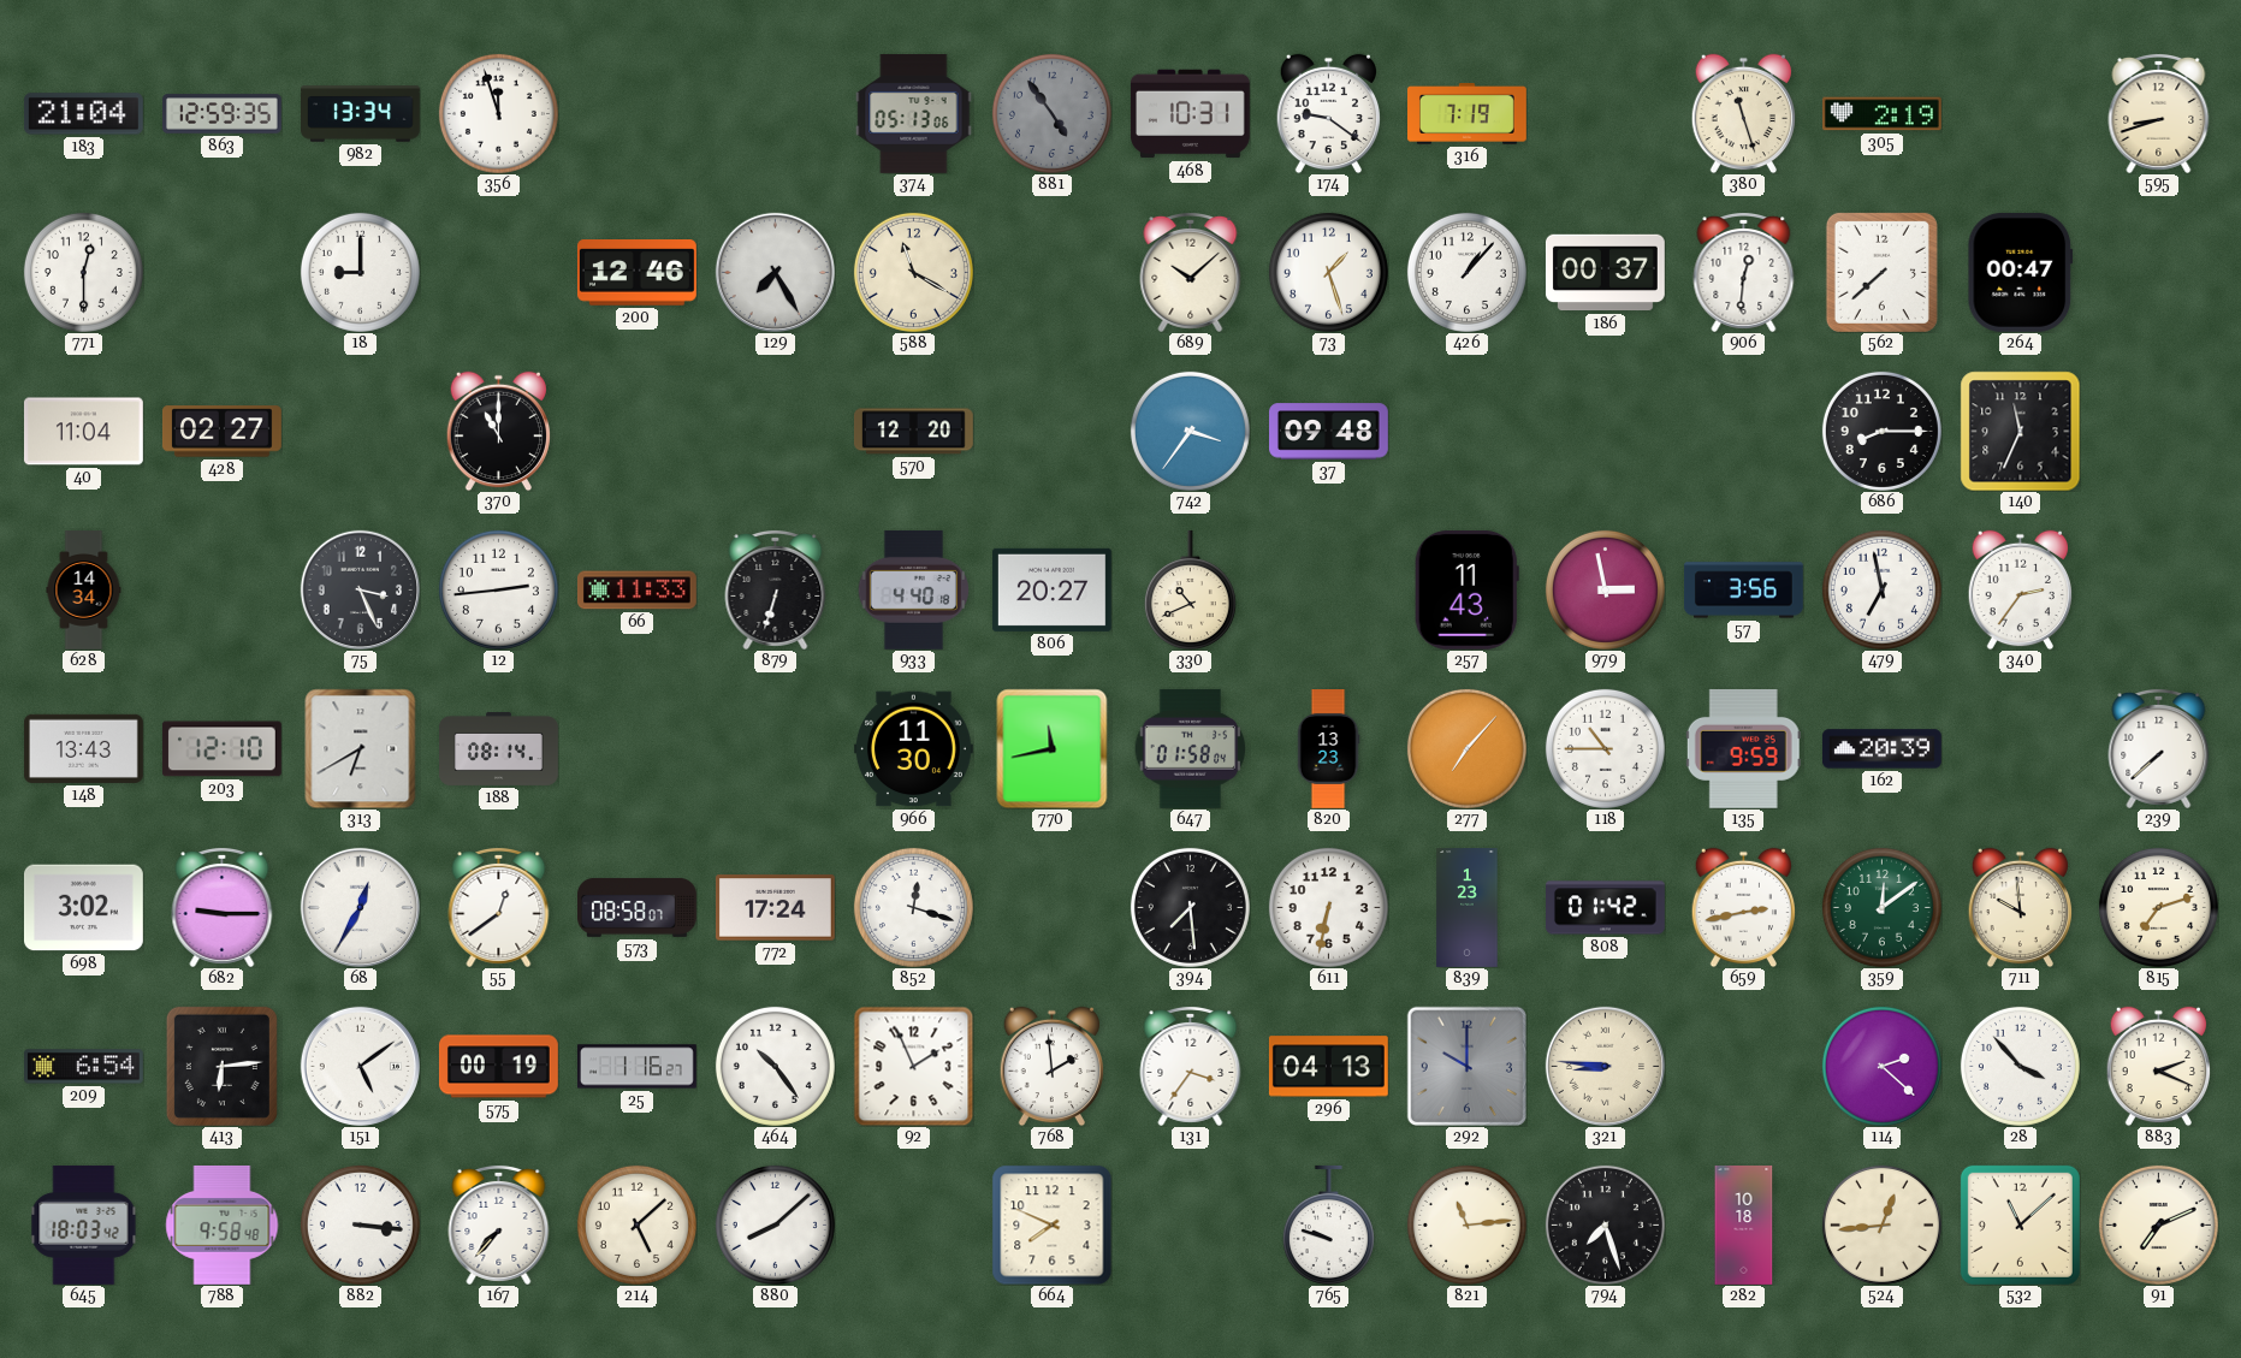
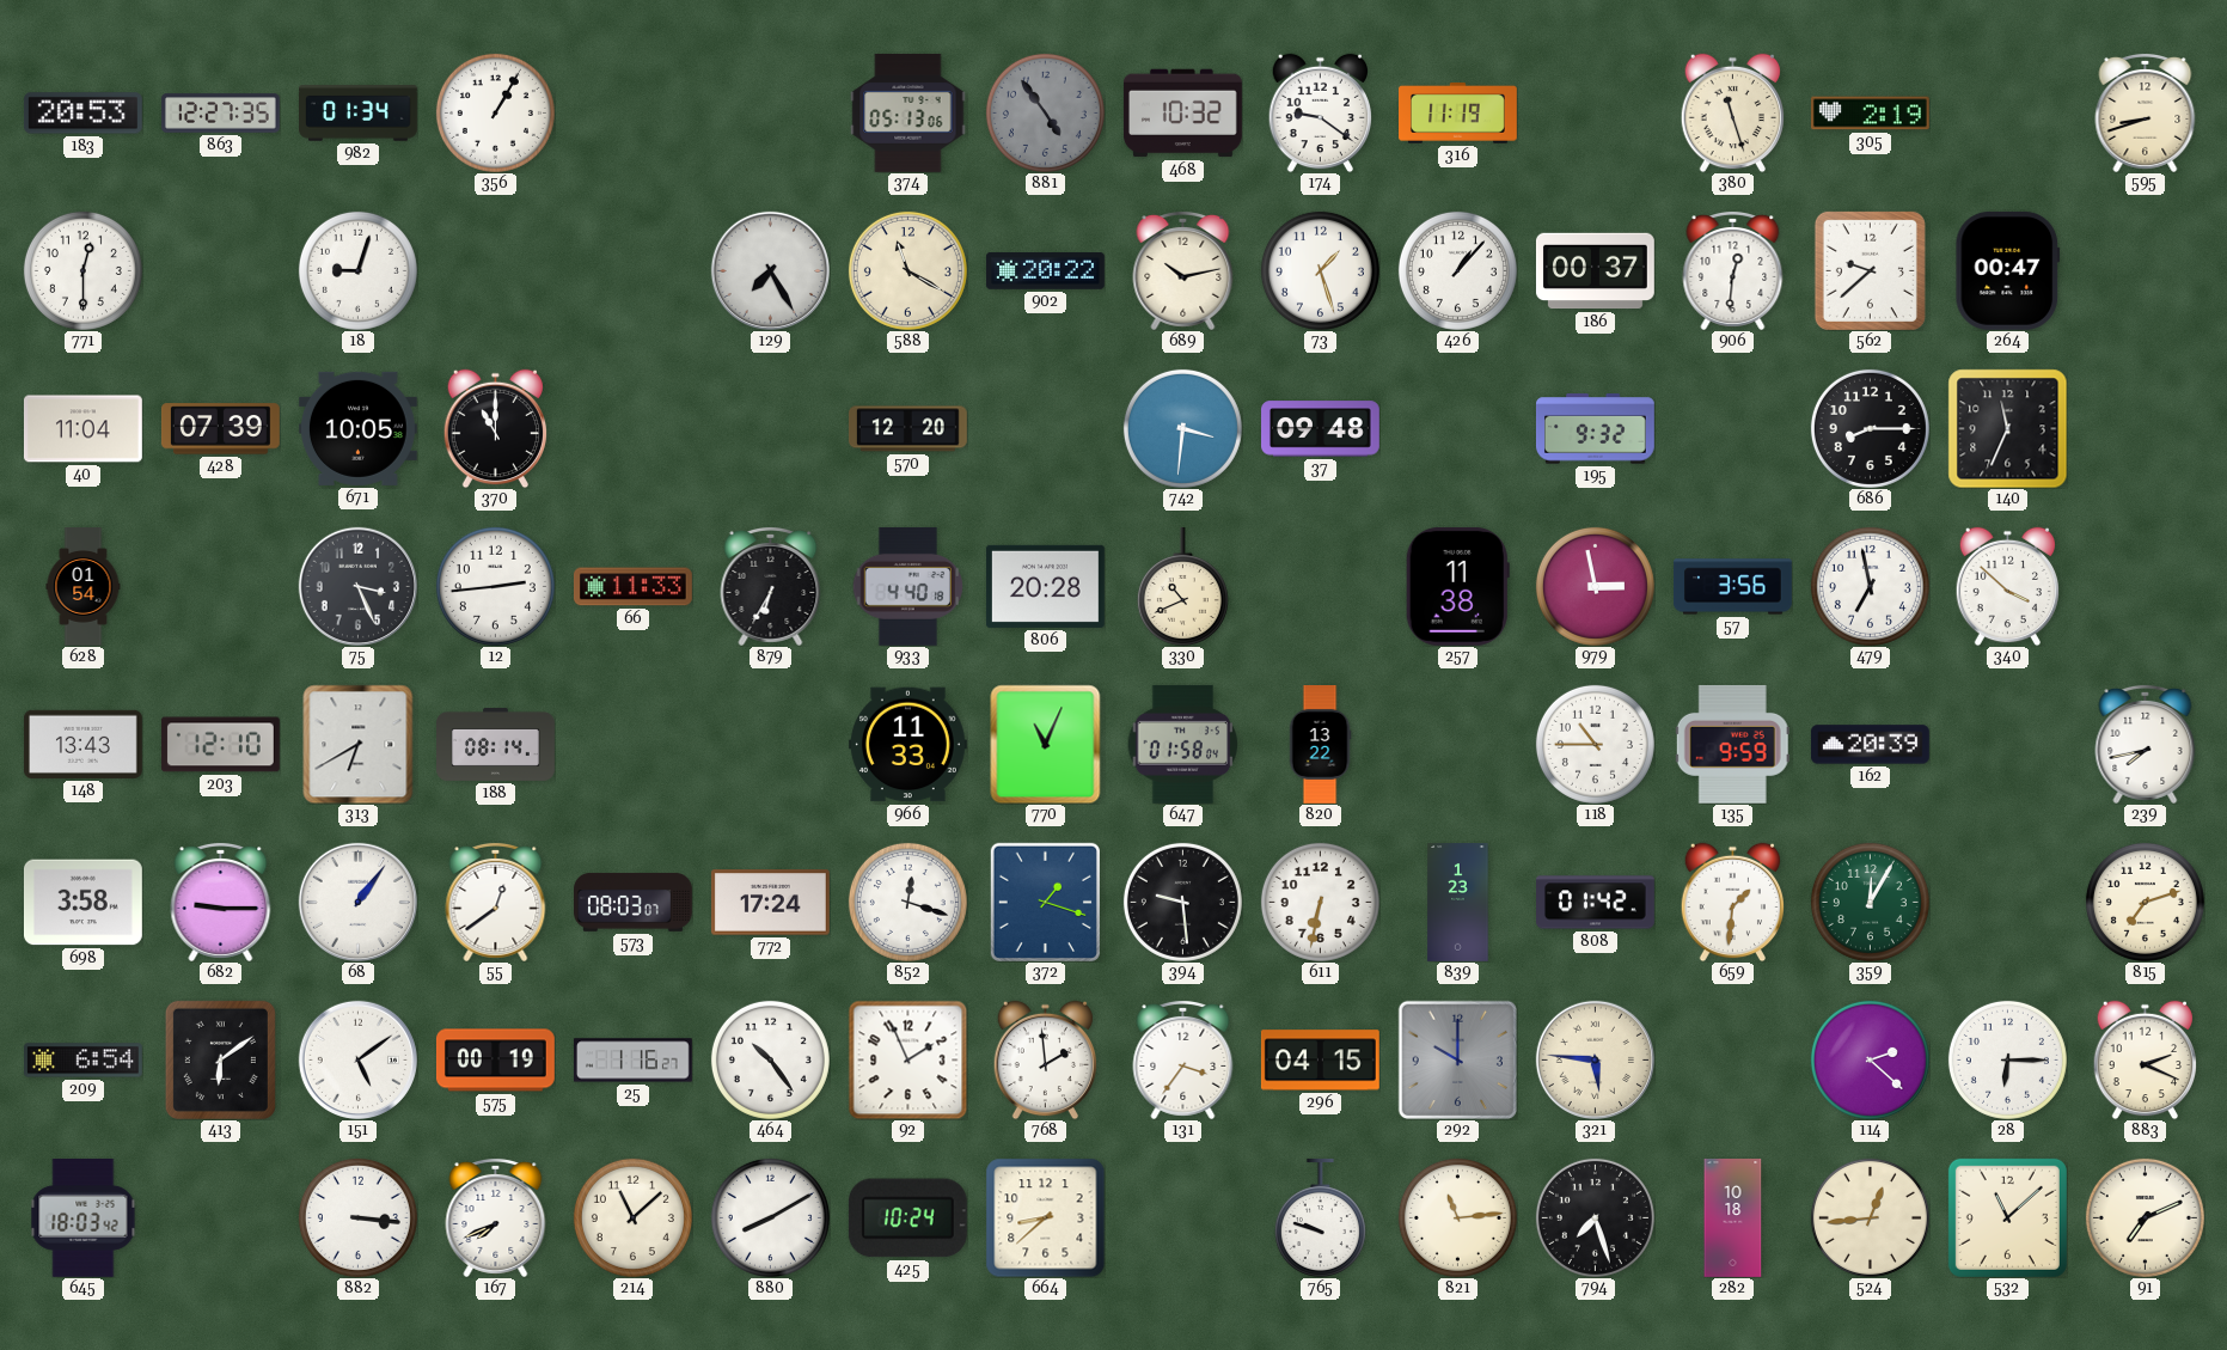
183: 21:04 -> 20:53 (82, 114)
863: 12:59 -> 12:27 (221, 114)
982: 13:34 -> 01:34 (359, 114)
356: 11:57 -> 1:05 (495, 112)
468: 10:31 -> 10:32 (1182, 114)
316: 7:19 -> 11:19 (1458, 114)
18: 9:00 -> 9:03 (357, 270)
200: 12:46 -> none (636, 273)
902: none -> 20:22 (1045, 271)
689: 10:08 -> 10:13 (1183, 270)
562: 7:38 -> 9:38 (1870, 270)
428: 02:27 -> 07:39 (220, 429)
671: none -> 10:05 (357, 428)
742: 3:36 -> 3:31 (1182, 428)
195: none -> 9:32 (1595, 429)
628: 14:34 -> 01:54 (84, 587)
879: 6:33 -> 6:35 (771, 586)
806: 20:27 -> 20:28 (1045, 586)
257: 11:43 -> 11:38 (1457, 586)
340: 2:36 -> 3:52 (2008, 586)
966: 11:30 -> 11:33 (907, 745)
770: 11:43 -> 11:04 (1046, 744)
820: 13:23 -> 13:22 (1320, 745)
277: 7:07 -> none (1466, 748)
239: 7:38 -> 7:43 (2146, 744)
698: 3:02 -> 3:58 (82, 903)
68: 12:35 -> 1:06 (357, 902)
573: 08:58 -> 08:03 (634, 902)
372: none -> 1:18 (1045, 902)
394: 7:29 -> 9:29 (1182, 902)
659: 2:43 -> 1:31 (1733, 902)
359: 12:09 -> 12:05 (1870, 902)
711: 9:59 -> none (2021, 907)
413: 6:14 -> 6:09 (220, 1059)
296: 04:13 -> 04:15 (1320, 1061)
321: 8:46 -> 5:46 (1595, 1059)
28: 3:53 -> 6:15 (2007, 1059)
788: 9:58 -> none (223, 1224)
167: 7:37 -> 7:41 (496, 1217)
214: 5:08 -> 11:08 (632, 1217)
880: 8:08 -> 8:10 (770, 1217)
425: none -> 10:24 (907, 1218)
664: 7:49 -> 8:38 (1045, 1217)
